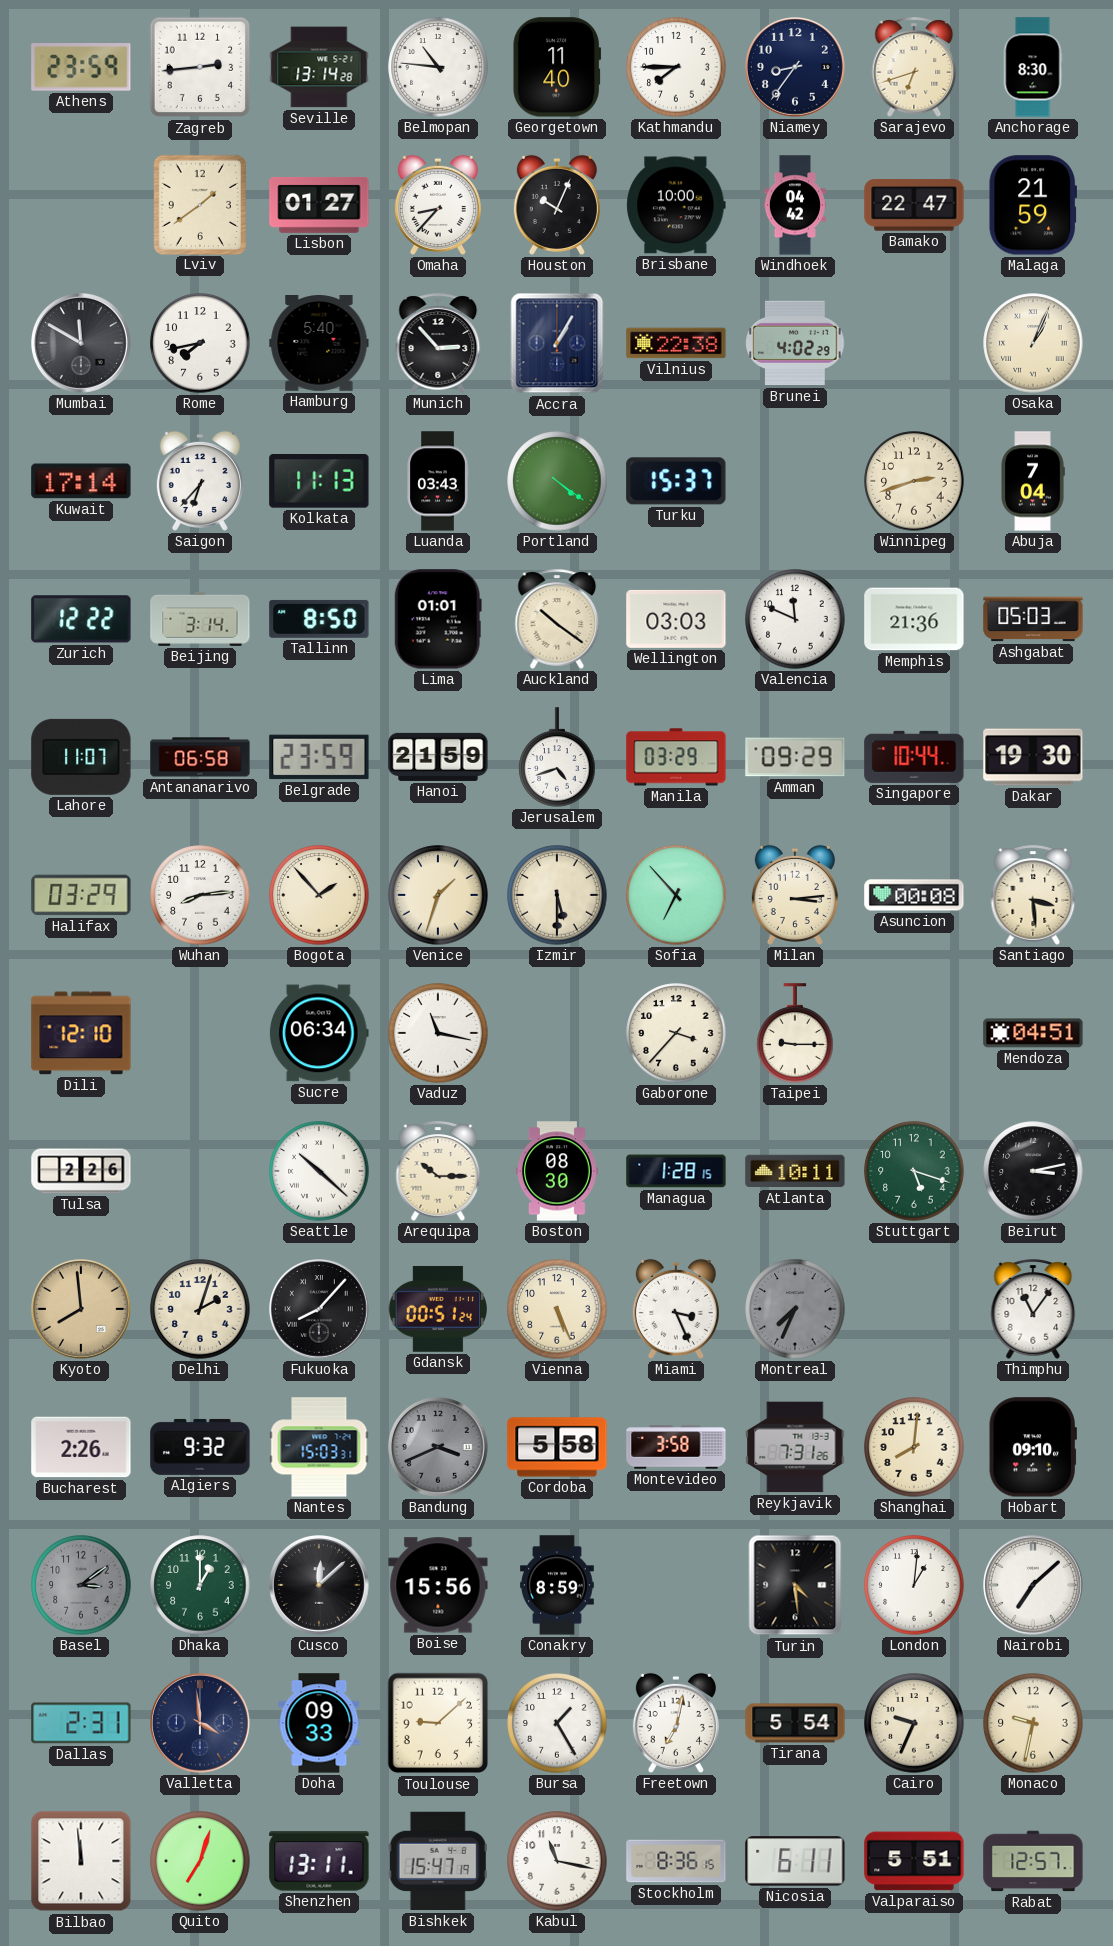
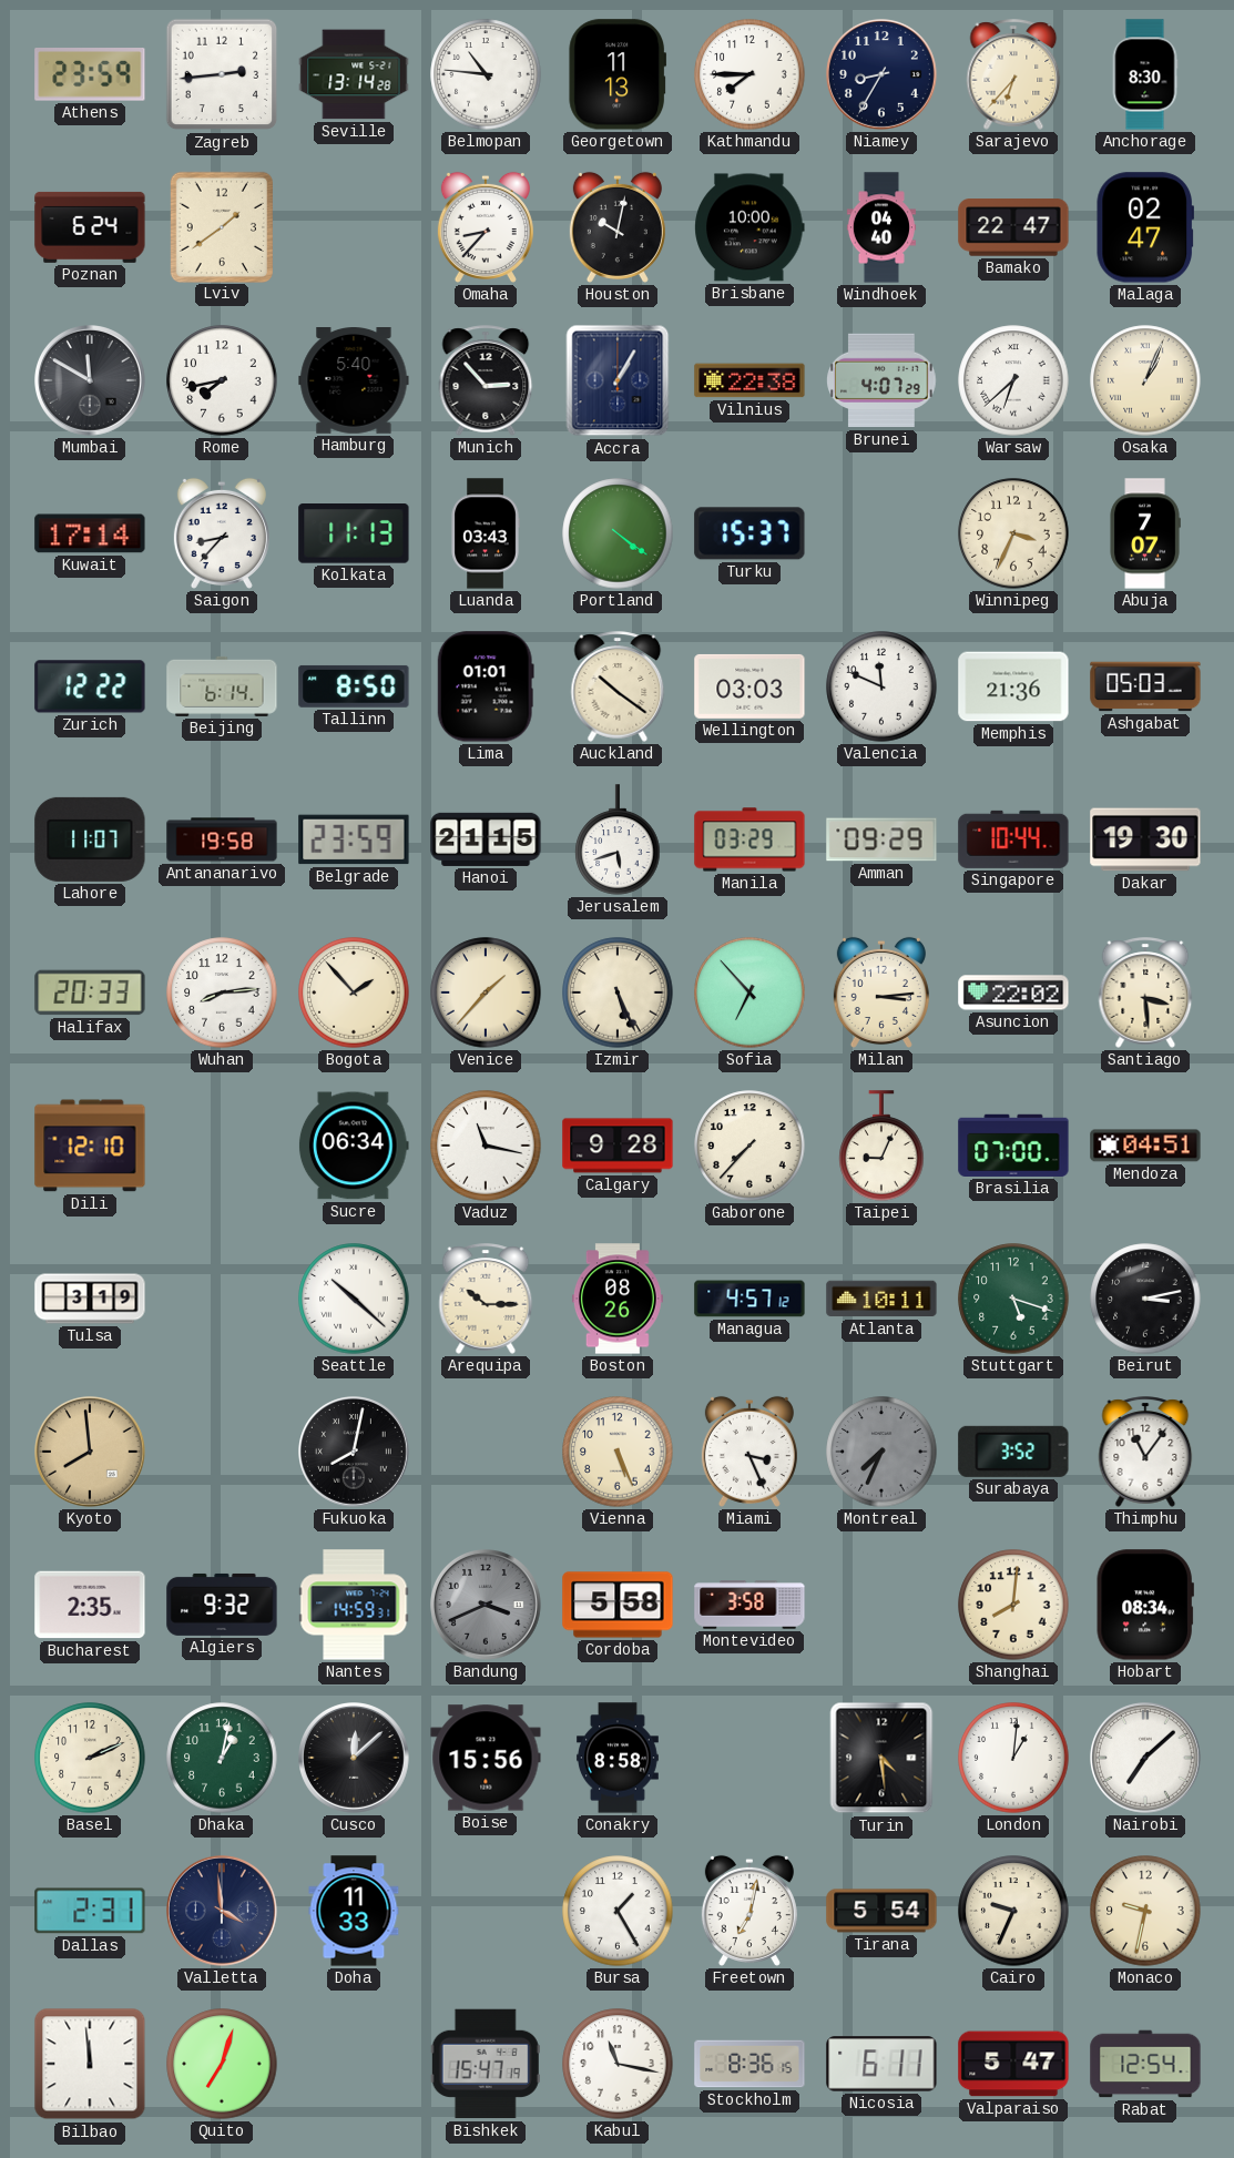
Georgetown: 11:40 -> 11:13 (618, 74)
Niamey: 8:36 -> 8:35 (883, 75)
Sarajevo: 6:42 -> 6:37 (1013, 74)
Poznan: none -> 6:24 (90, 227)
Lisbon: 01:27 -> none (319, 206)
Houston: 10:04 -> 10:02 (618, 227)
Windhoek: 04:42 -> 04:40 (881, 227)
Malaga: 21:59 -> 02:47 (1144, 227)
Brunei: 4:02 -> 4:07 (881, 380)
Warsaw: none -> 6:38 (1013, 380)
Saigon: 6:37 -> 8:37 (222, 533)
Winnipeg: 2:42 -> 3:34 (1013, 533)
Abuja: 7:04 -> 7:07 (1145, 533)
Beijing: 3:14 -> 6:14 (222, 686)
Antananarivo: 06:58 -> 19:58 (222, 839)
Hanoi: 21:59 -> 21:15 (486, 839)
Jerusalem: 4:42 -> 5:42 (618, 839)
Halifax: 03:29 -> 20:33 (90, 993)
Venice: 1:33 -> 1:37 (486, 993)
Izmir: 5:30 -> 5:26 (618, 993)
Asuncion: 00:08 -> 22:02 (1013, 993)
Calgary: none -> 9:28 (618, 1146)
Gaborone: 3:37 -> 7:37 (749, 1146)
Taipei: 9:15 -> 9:04 (881, 1146)
Brasilia: none -> 07:00 (1013, 1146)
Tulsa: 2:26 -> 3:19 (90, 1299)
Boston: 08:30 -> 08:26 (618, 1299)
Managua: 1:28 -> 4:57 (749, 1299)
Delhi: 2:03 -> none (200, 1309)
Fukuoka: 8:07 -> 8:02 (355, 1453)
Gdansk: 00:51 -> none (437, 1309)
Surabaya: none -> 3:52 (1013, 1452)
Bucharest: 2:26 -> 2:35 (90, 1605)
Nantes: 15:03 -> 14:59 (354, 1605)
Reykjavik: 7:31 -> none (795, 1447)
Hobart: 09:10 -> 08:34 (1145, 1605)
Basel: 3:09 -> 2:11 (90, 1758)
Basel dial: grey -> cream (90, 1758)
Dhaka: 1:00 -> 1:02 (222, 1758)
Conakry: 8:59 -> 8:58 (619, 1758)
Doha: 09:33 -> 11:33 (354, 1911)
Toulouse: 9:08 -> none (438, 1723)
Shenzhen: 13:11 -> none (319, 1861)
Valparaiso: 5:51 -> 5:47 (1013, 2064)
Rabat: 12:57 -> 12:54 (1145, 2064)
